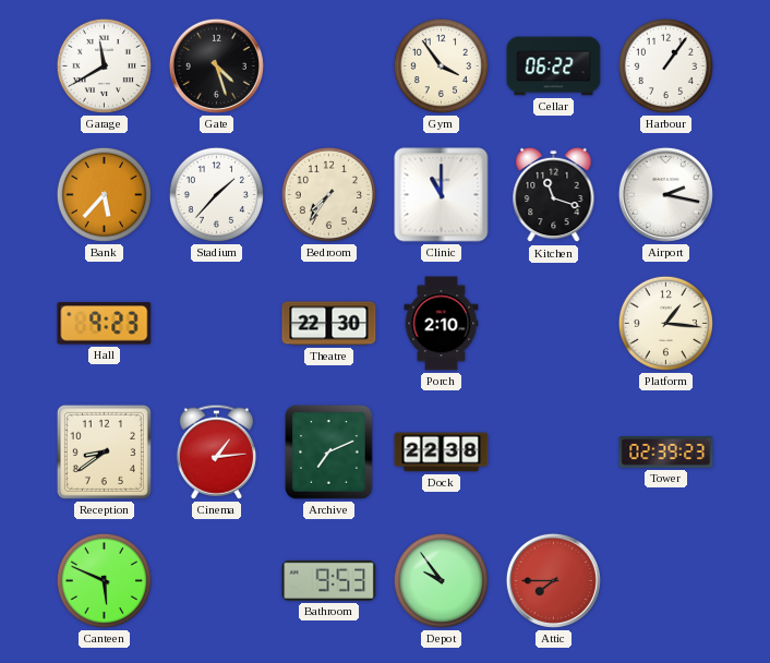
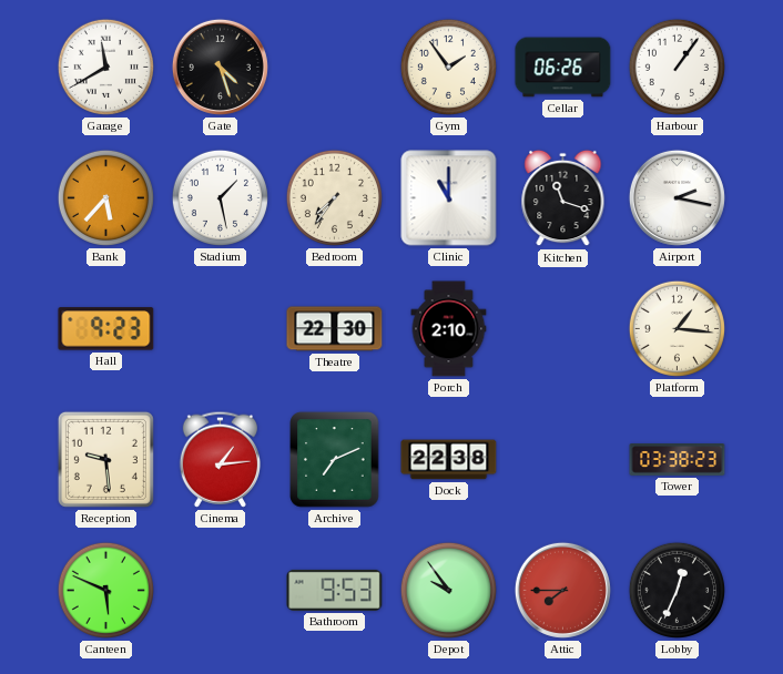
Gym: 3:54 -> 1:54 (448, 67)
Cellar: 06:22 -> 06:26 (563, 68)
Stadium: 1:37 -> 1:28 (220, 197)
Reception: 8:39 -> 9:29 (105, 459)
Tower: 02:39 -> 03:38 (678, 460)
Lobby: none -> 12:34 (677, 590)
